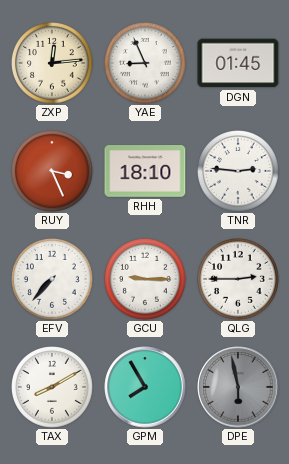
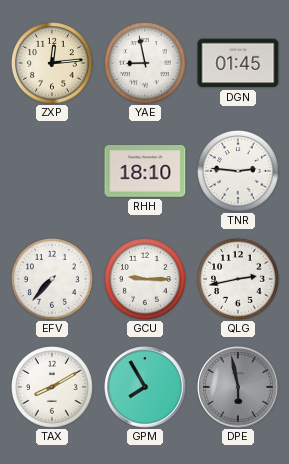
YAE: 8:56 -> 8:58 (146, 64)
RUY: 3:26 -> none (53, 172)
QLG: 2:45 -> 2:43 (239, 280)
